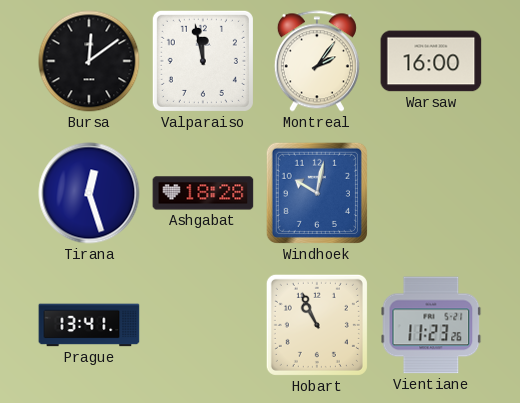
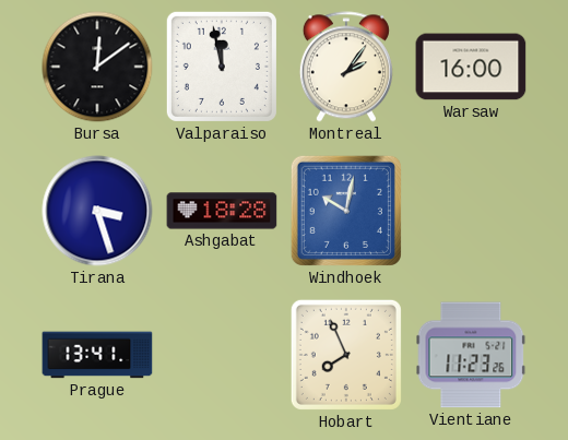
Tirana: 12:27 -> 3:27 (97, 211)
Hobart: 10:56 -> 7:56 (346, 355)
